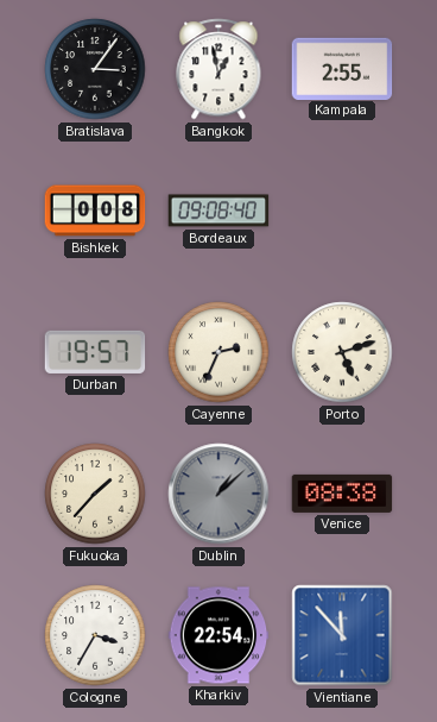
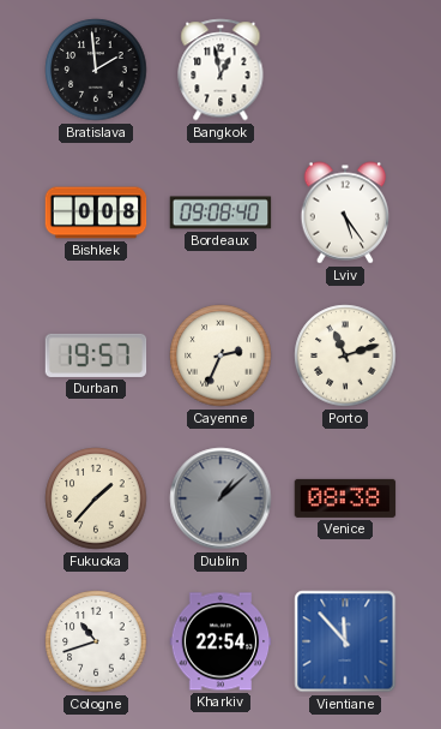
Bratislava: 3:06 -> 1:59 (96, 70)
Kampala: 2:55 -> none (342, 68)
Lviv: none -> 5:24 (345, 213)
Porto: 5:12 -> 11:12 (345, 355)
Cologne: 3:35 -> 10:42 (96, 641)
